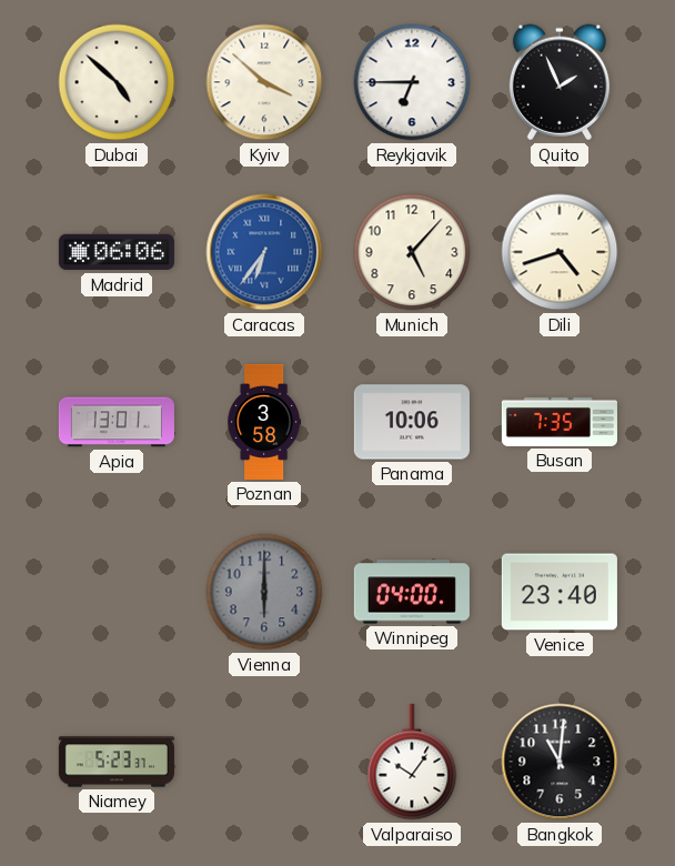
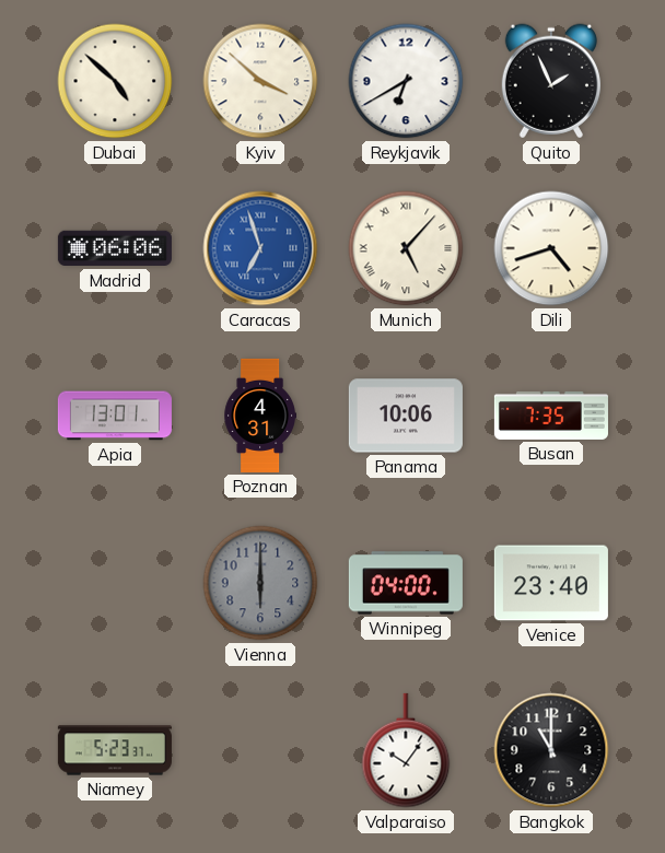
Reykjavik: 6:45 -> 6:40 (406, 81)
Caracas: 6:36 -> 6:57 (260, 248)
Munich numerals: Arabic -> Roman (406, 248)
Poznan: 3:58 -> 4:31 (259, 416)
Bangkok: 11:01 -> 11:00 (551, 750)
